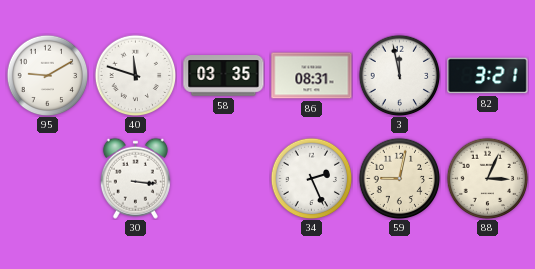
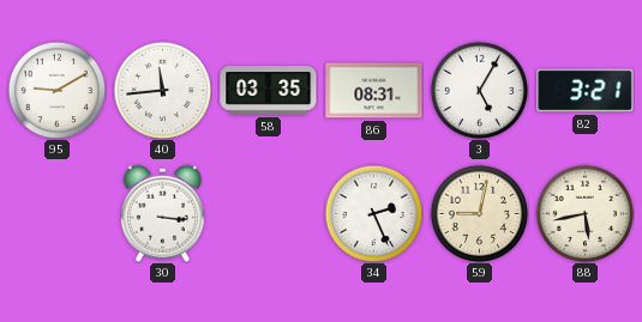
40: 11:48 -> 11:44 (162, 90)
3: 11:58 -> 5:05 (479, 90)
88: 3:04 -> 5:43 (584, 213)
